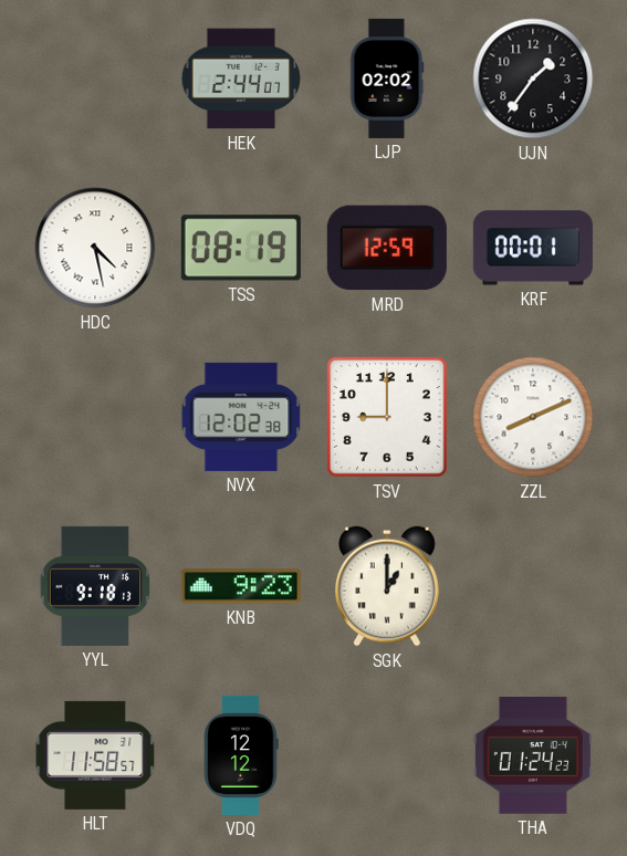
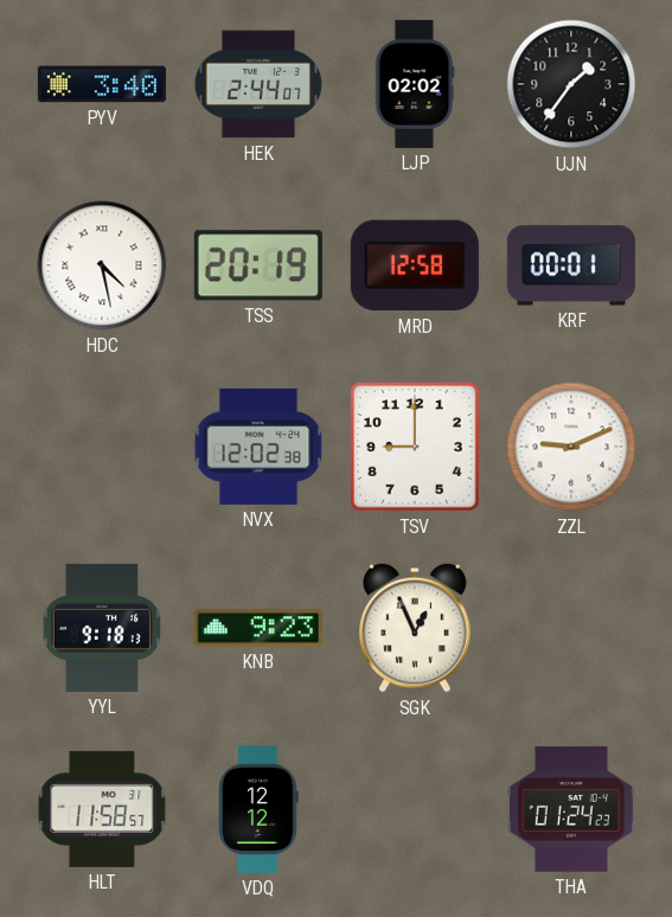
PYV: none -> 3:40 (102, 84)
TSS: 08:19 -> 20:19 (258, 265)
MRD: 12:59 -> 12:58 (415, 265)
ZZL: 8:11 -> 9:11 (571, 447)
SGK: 1:00 -> 12:56 (415, 628)
